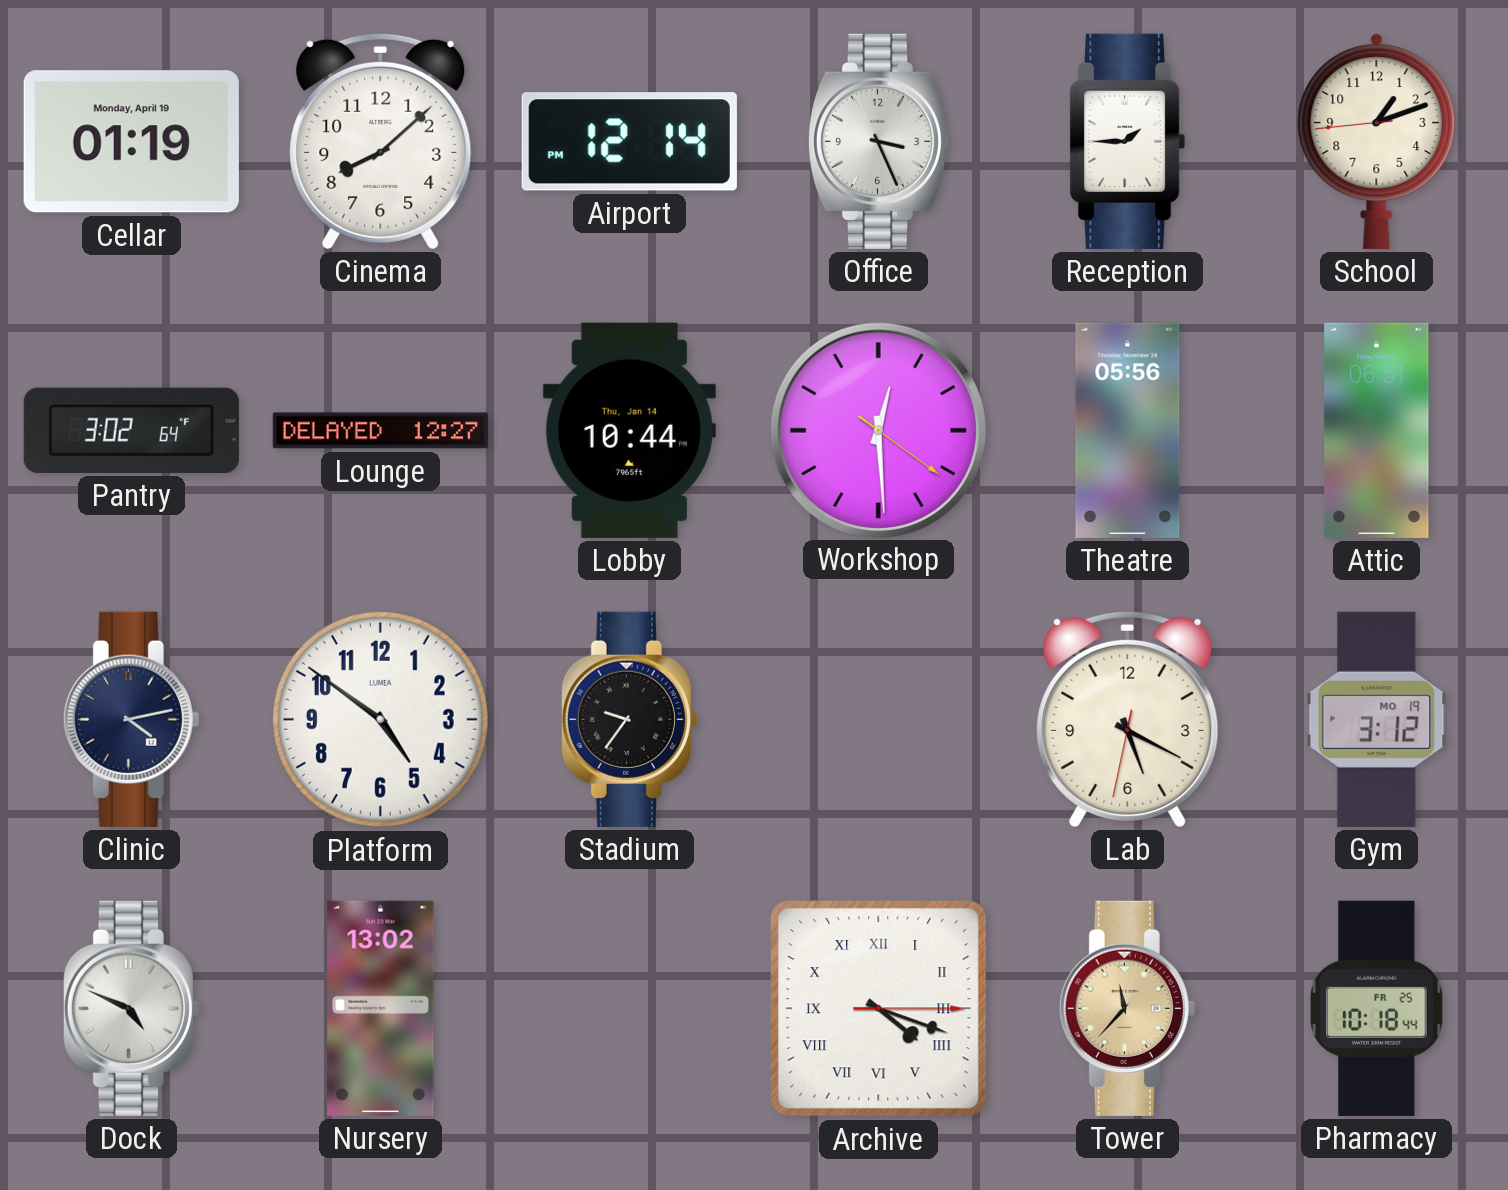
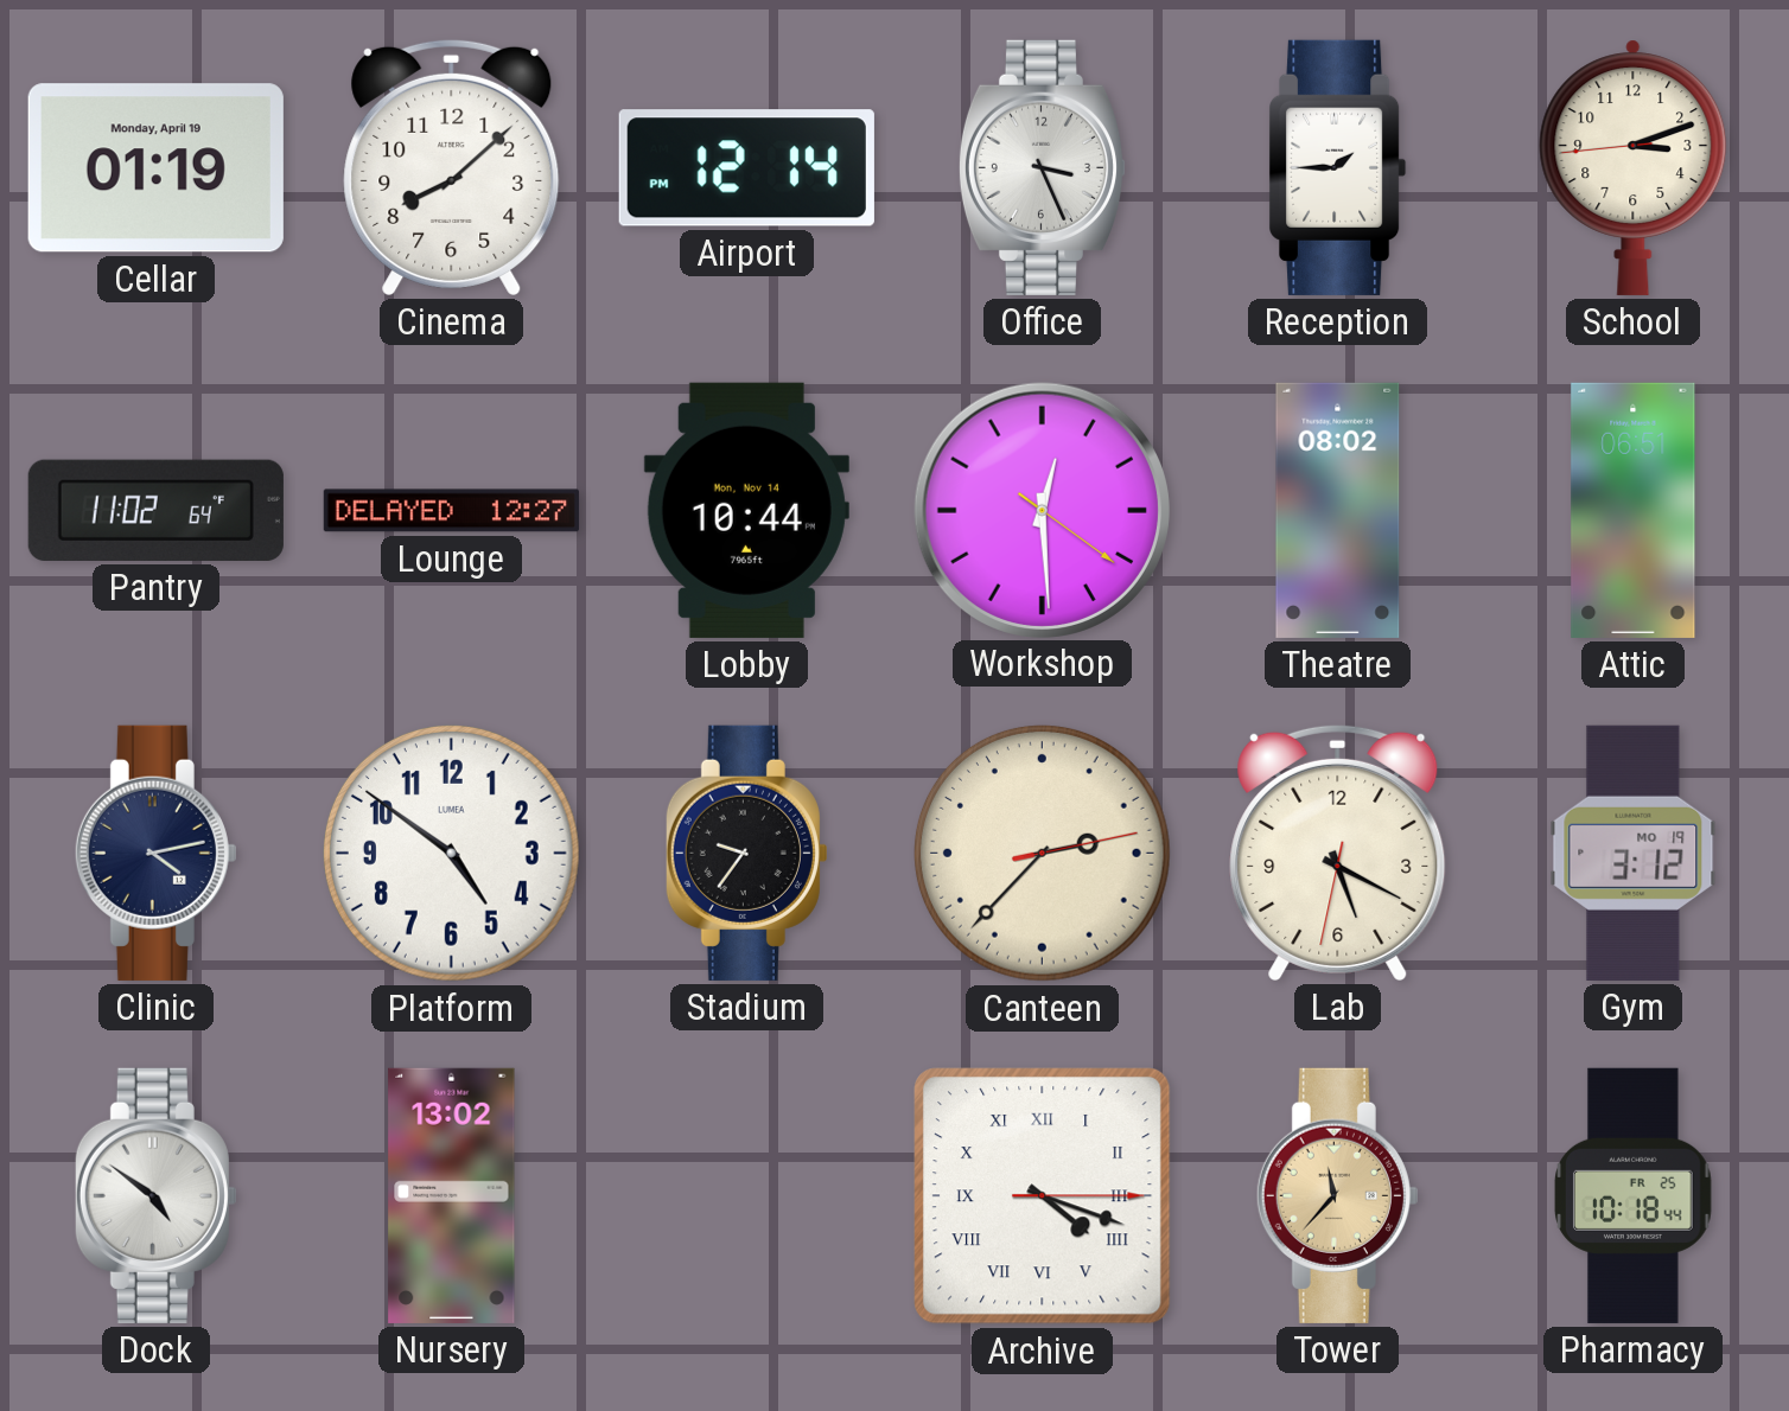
School: 1:11 -> 3:11 (1634, 167)
Pantry: 3:02 -> 11:02 (155, 510)
Lobby date: Thu, Jan 14 -> Mon, Nov 14 (746, 510)
Theatre: 05:56 -> 08:02 (1338, 510)
Canteen: none -> 2:37 (1042, 853)
Dock: 4:49 -> 4:51 (155, 1195)
